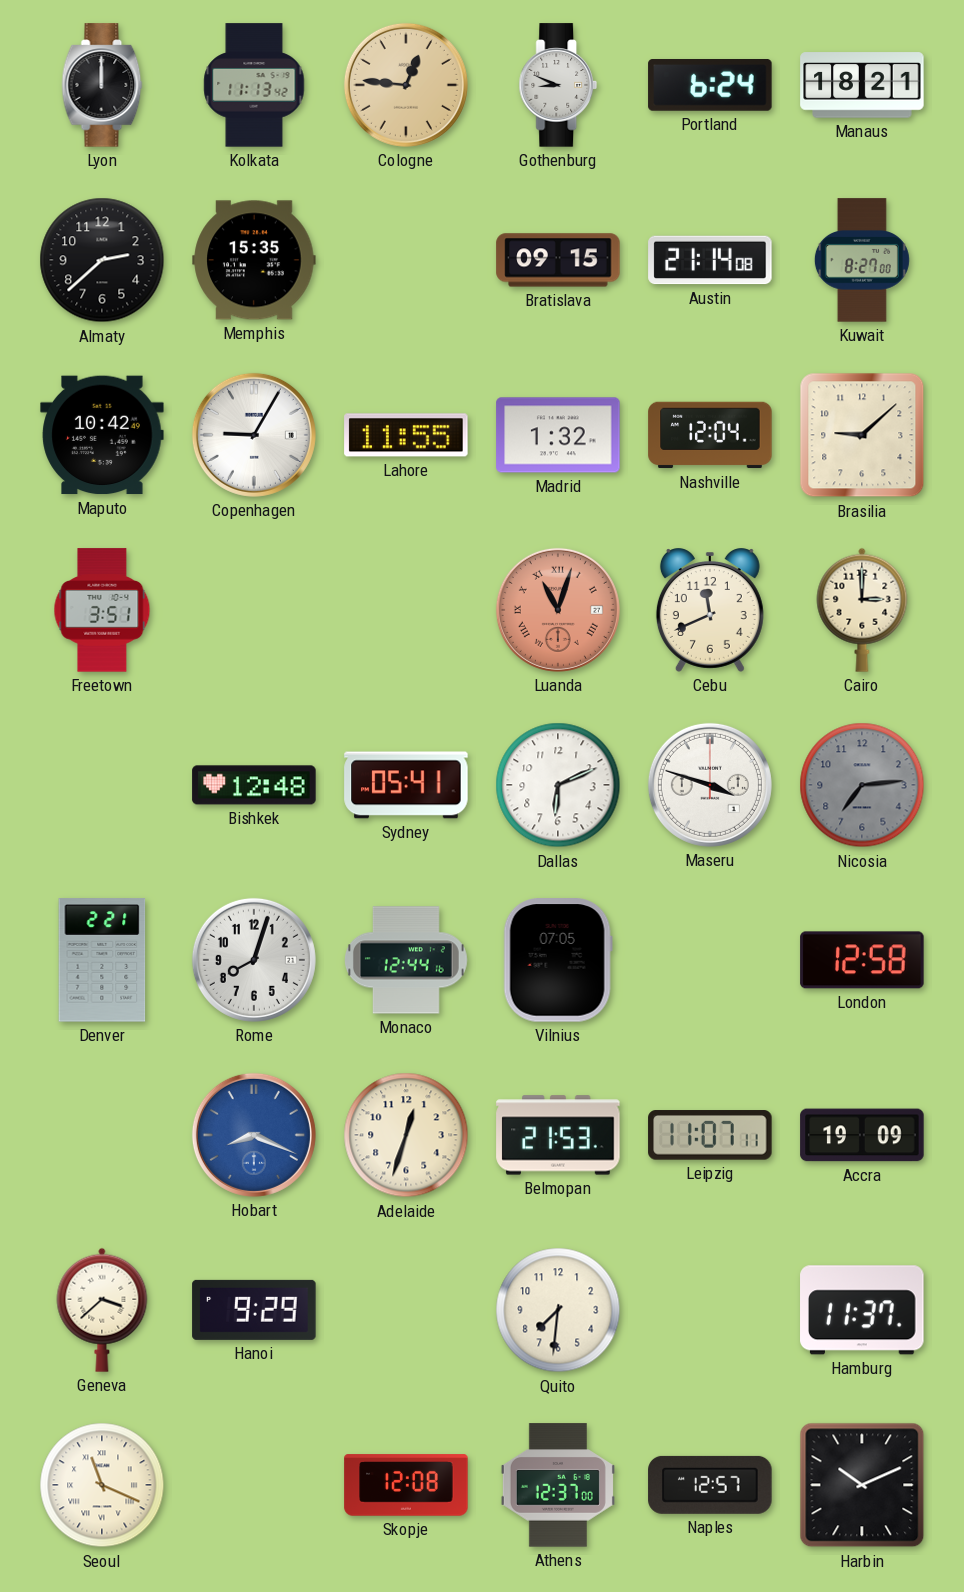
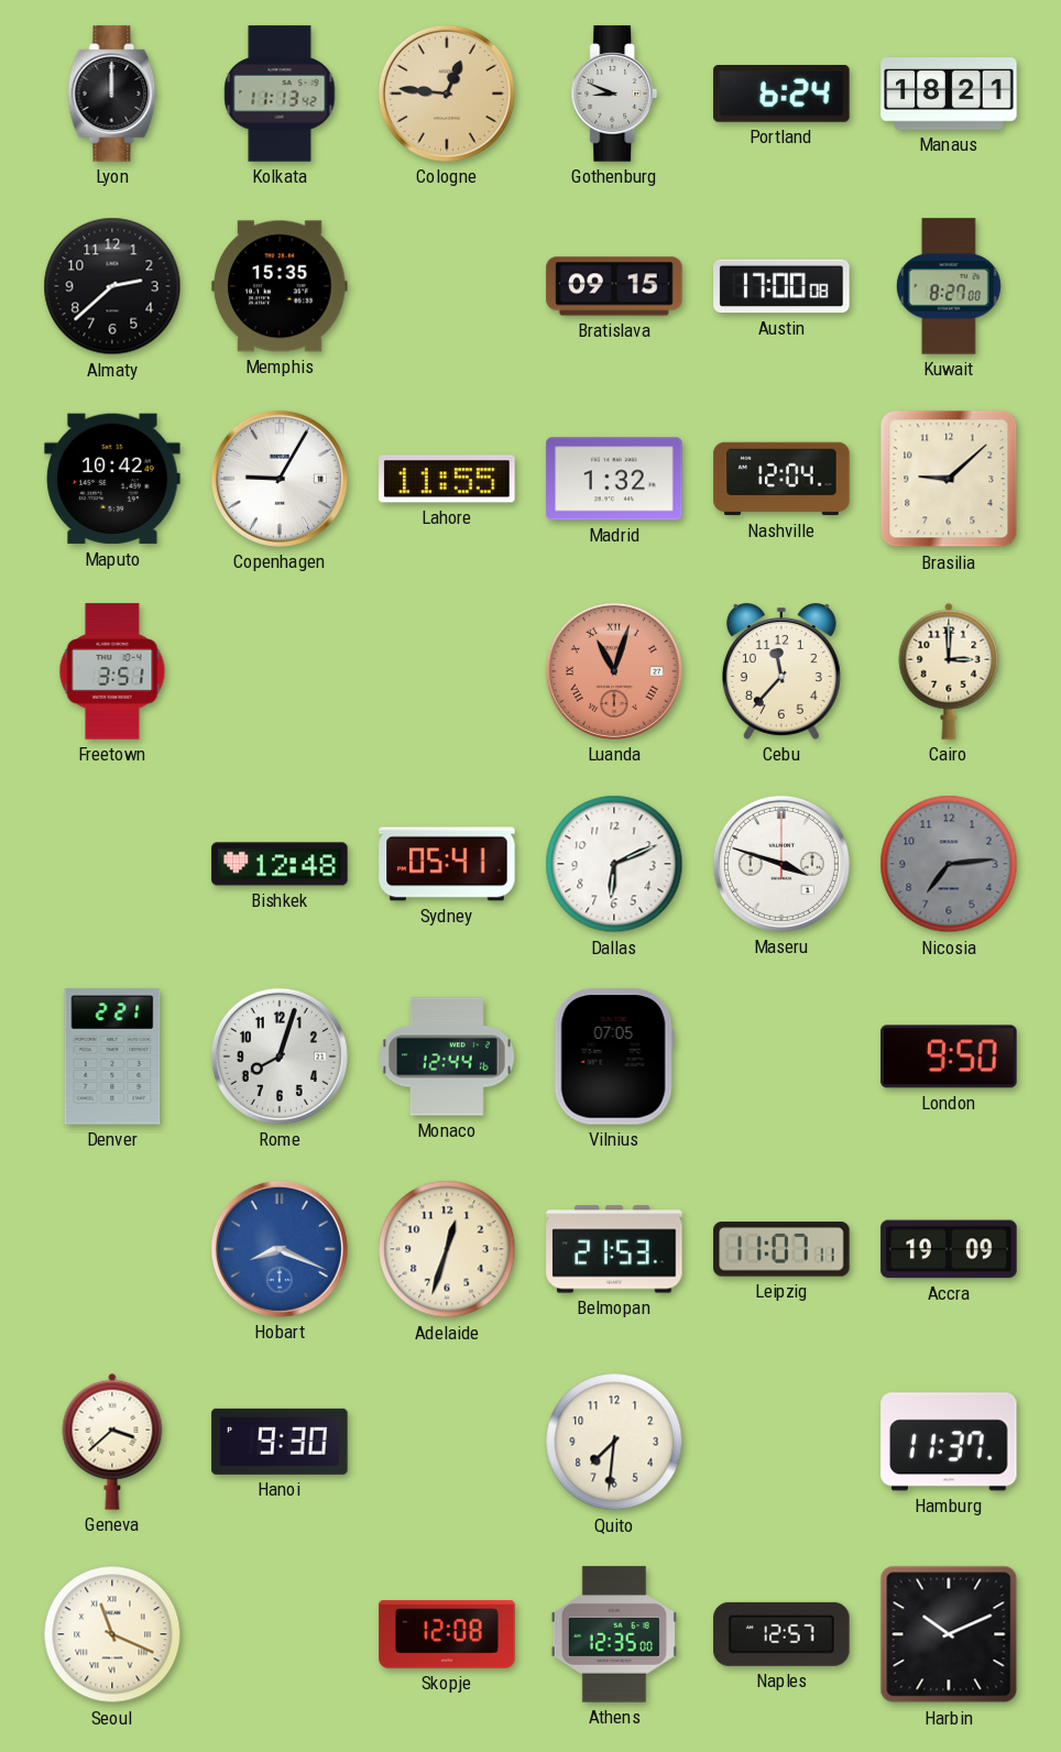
Austin: 21:14 -> 17:00 (781, 286)
Cebu: 11:41 -> 11:37 (781, 671)
London: 12:58 -> 9:50 (949, 1056)
Hanoi: 9:29 -> 9:30 (280, 1442)
Athens: 12:37 -> 12:35 (614, 1634)
